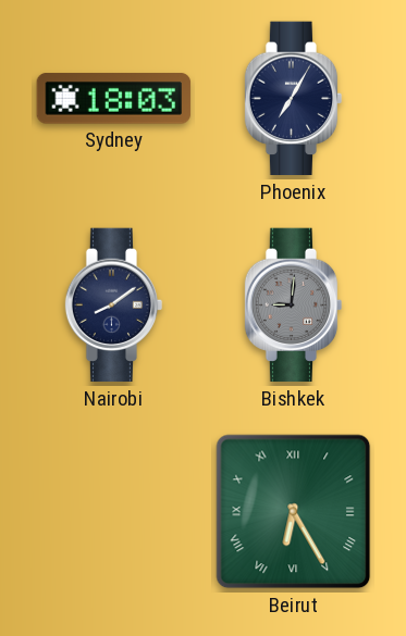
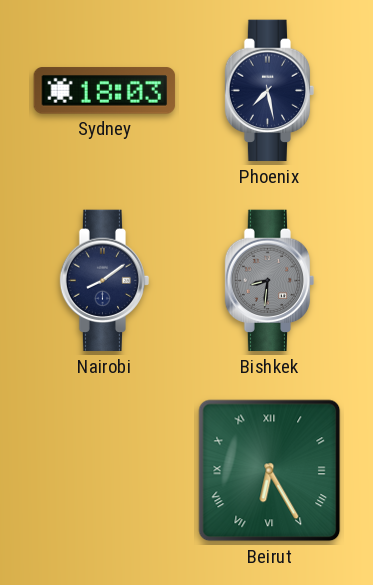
Phoenix: 7:05 -> 7:28 (270, 91)
Bishkek: 9:01 -> 8:31 (270, 281)
